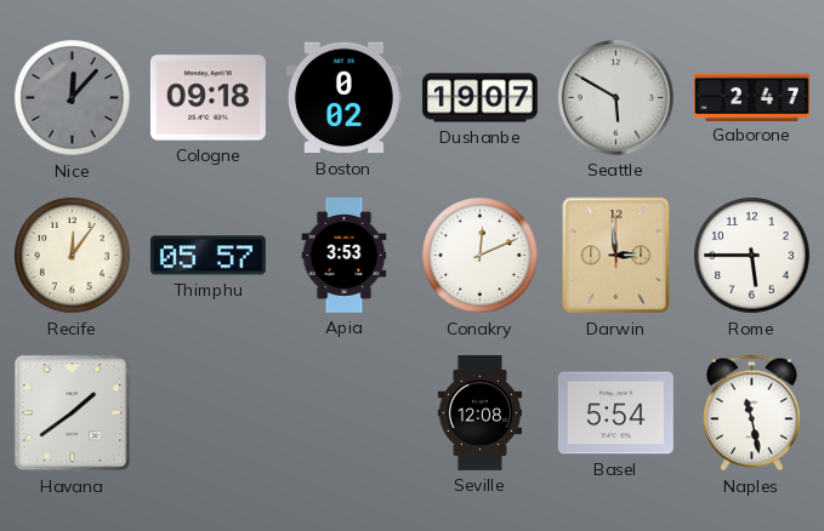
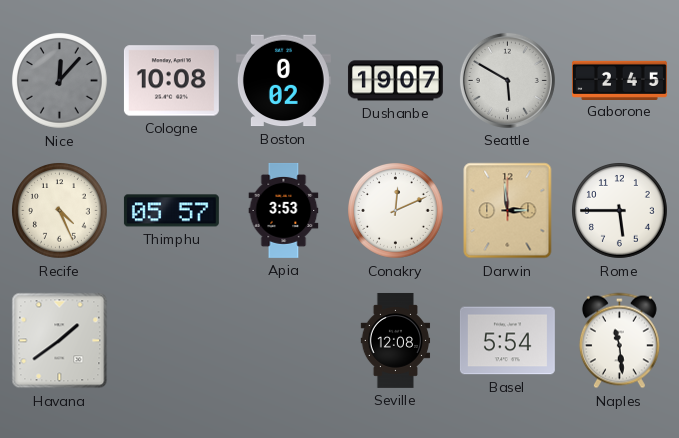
Cologne: 09:18 -> 10:08 (171, 81)
Gaborone: 2:47 -> 2:45 (619, 80)
Recife: 12:06 -> 4:26 (60, 211)
Naples: 11:28 -> 11:29 (619, 341)
